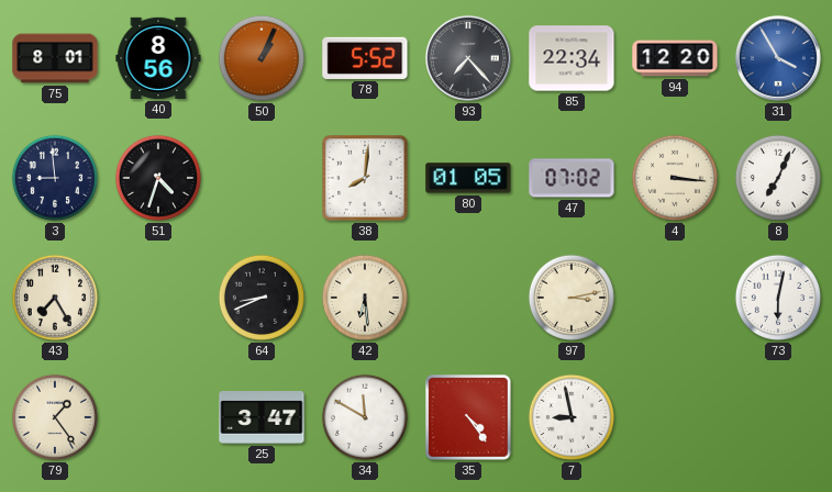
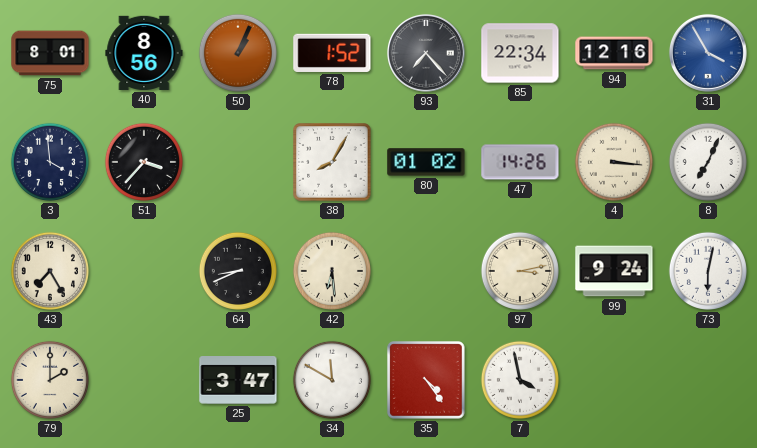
78: 5:52 -> 1:52 (332, 53)
94: 12:20 -> 12:16 (614, 53)
3: 8:59 -> 3:59 (50, 162)
51: 4:33 -> 3:37 (144, 162)
38: 8:01 -> 8:05 (332, 162)
80: 01:05 -> 01:02 (426, 162)
47: 07:02 -> 14:26 (520, 162)
99: none -> 9:24 (614, 271)
79: 1:24 -> 2:00 (50, 380)
7: 8:58 -> 3:58 (520, 380)
